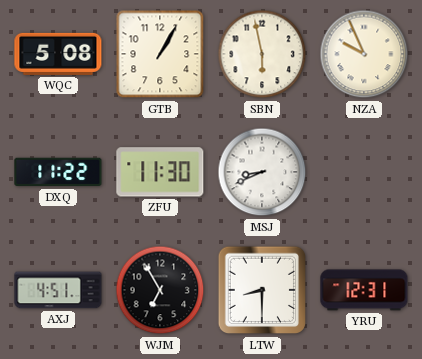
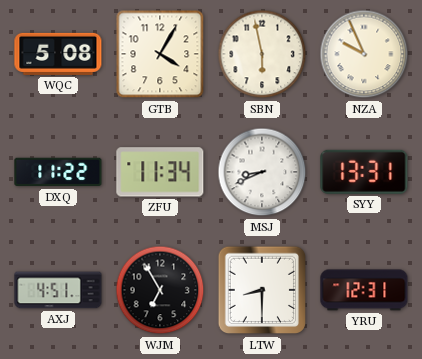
GTB: 1:05 -> 4:05 (160, 54)
ZFU: 11:30 -> 11:34 (160, 172)
SYY: none -> 13:31 (364, 172)
